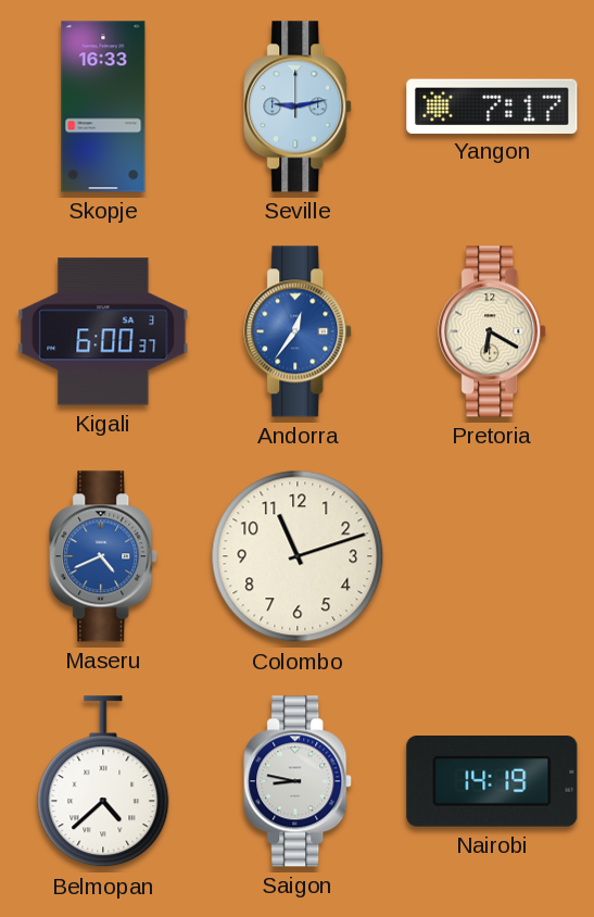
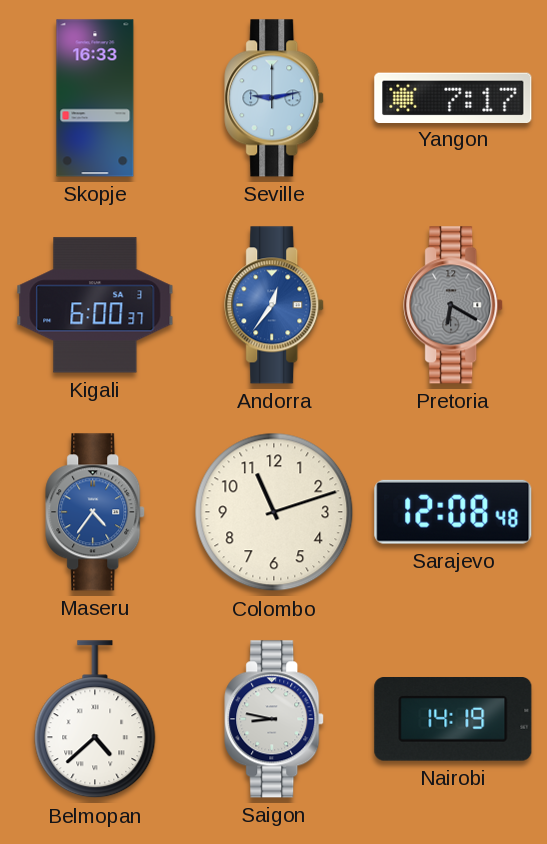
Pretoria dial: cream -> grey (454, 305)
Maseru: 4:41 -> 4:36 (96, 512)
Sarajevo: none -> 12:08 (453, 512)
